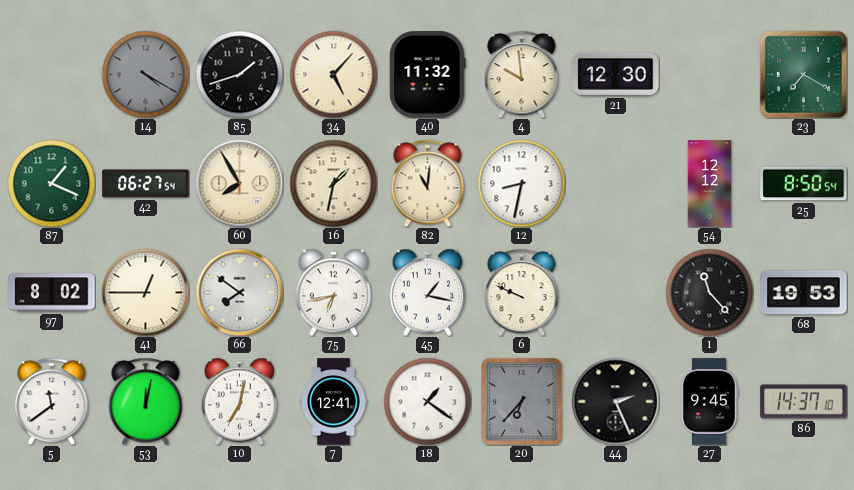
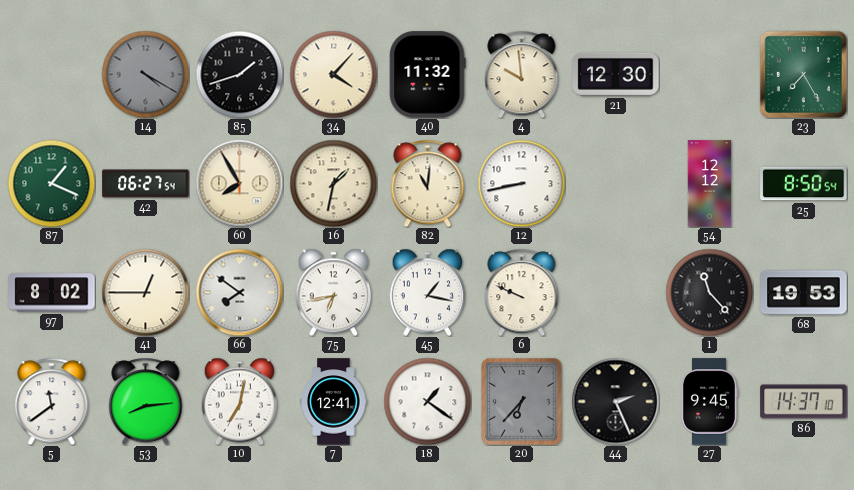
34: 5:07 -> 4:07 (333, 74)
23: 7:20 -> 7:25 (803, 74)
12: 8:32 -> 8:43 (521, 183)
53: 12:02 -> 8:14 (146, 401)
